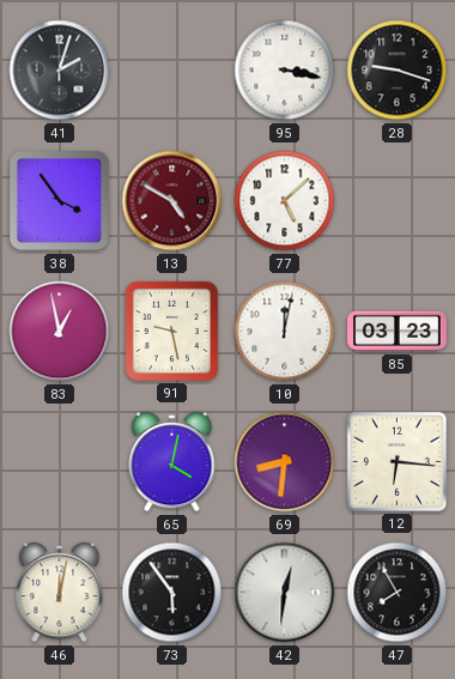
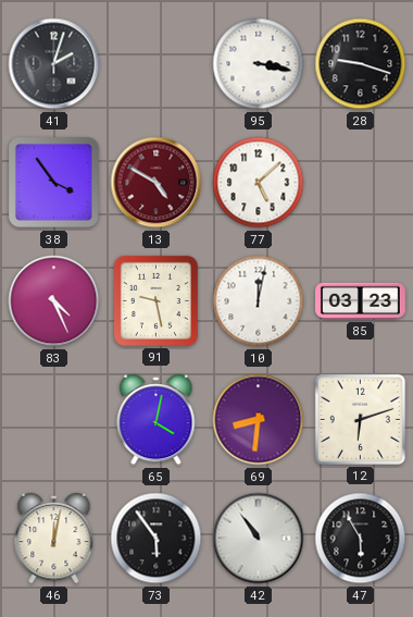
83: 12:58 -> 4:26 (54, 301)
12: 6:16 -> 6:12 (360, 419)
42: 12:31 -> 10:54 (259, 539)
47: 7:55 -> 5:55 (361, 539)
